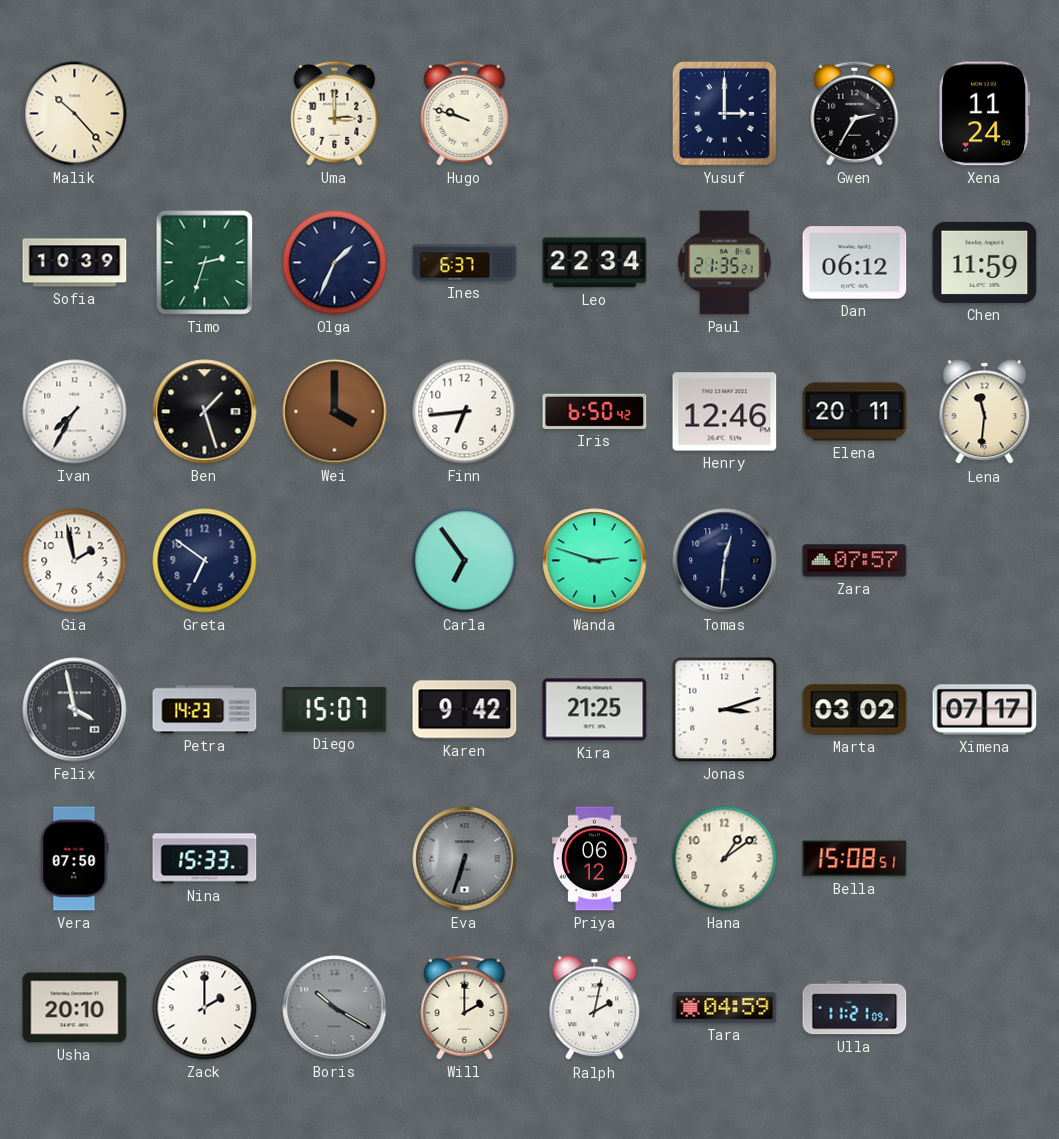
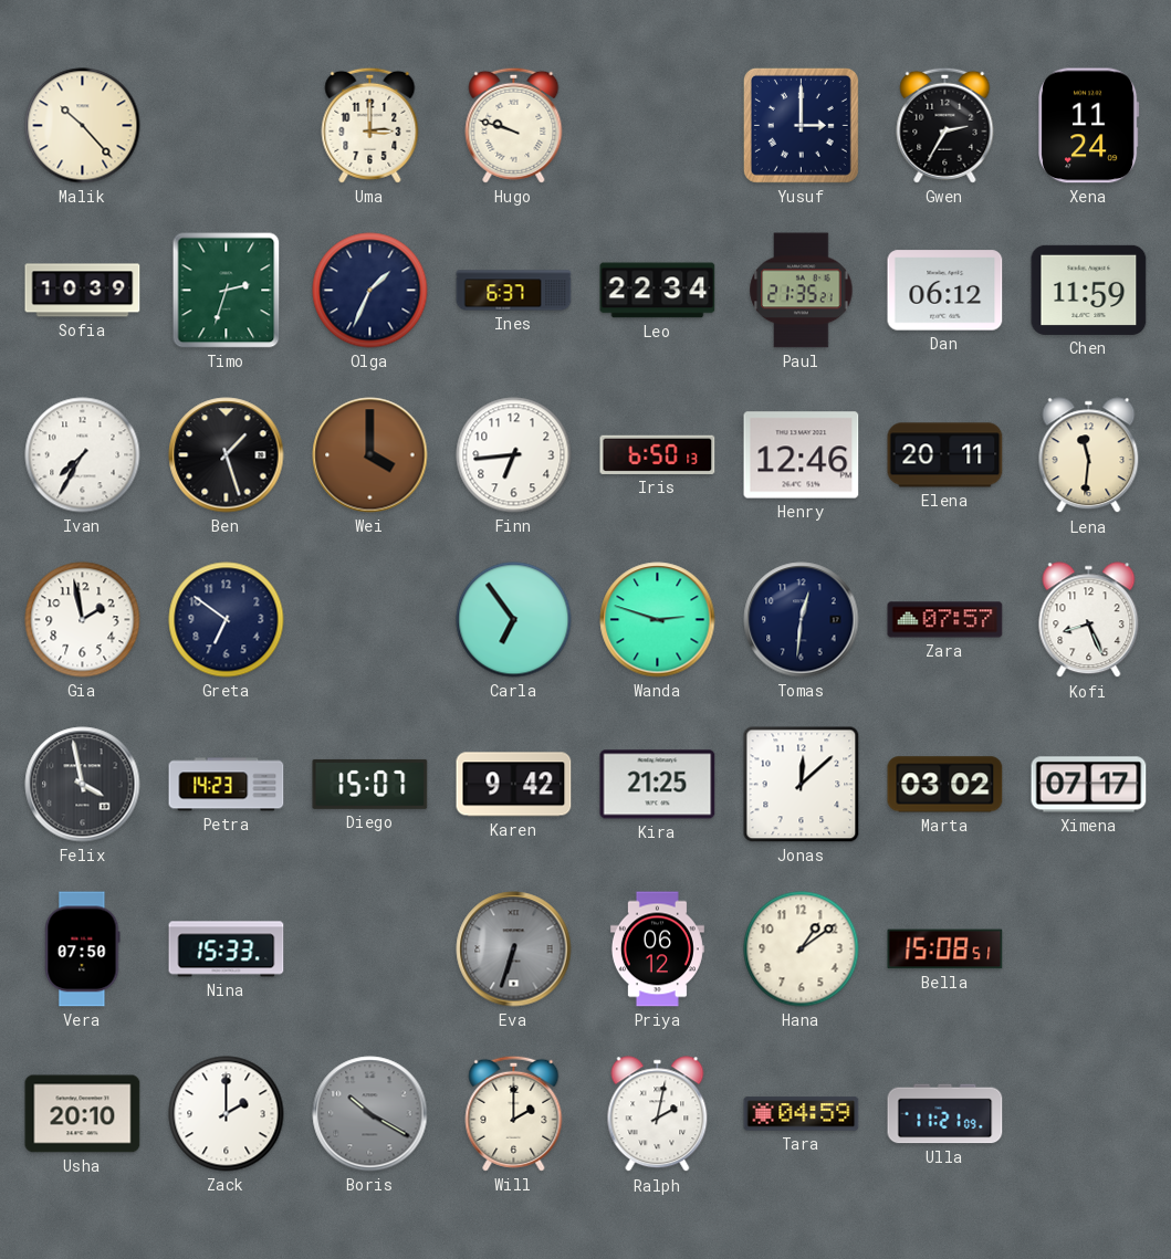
Iris: 6:50:42 -> 6:50:13 (658, 454)
Kofi: none -> 8:26 (1089, 620)
Jonas: 3:12 -> 12:08 (802, 785)
